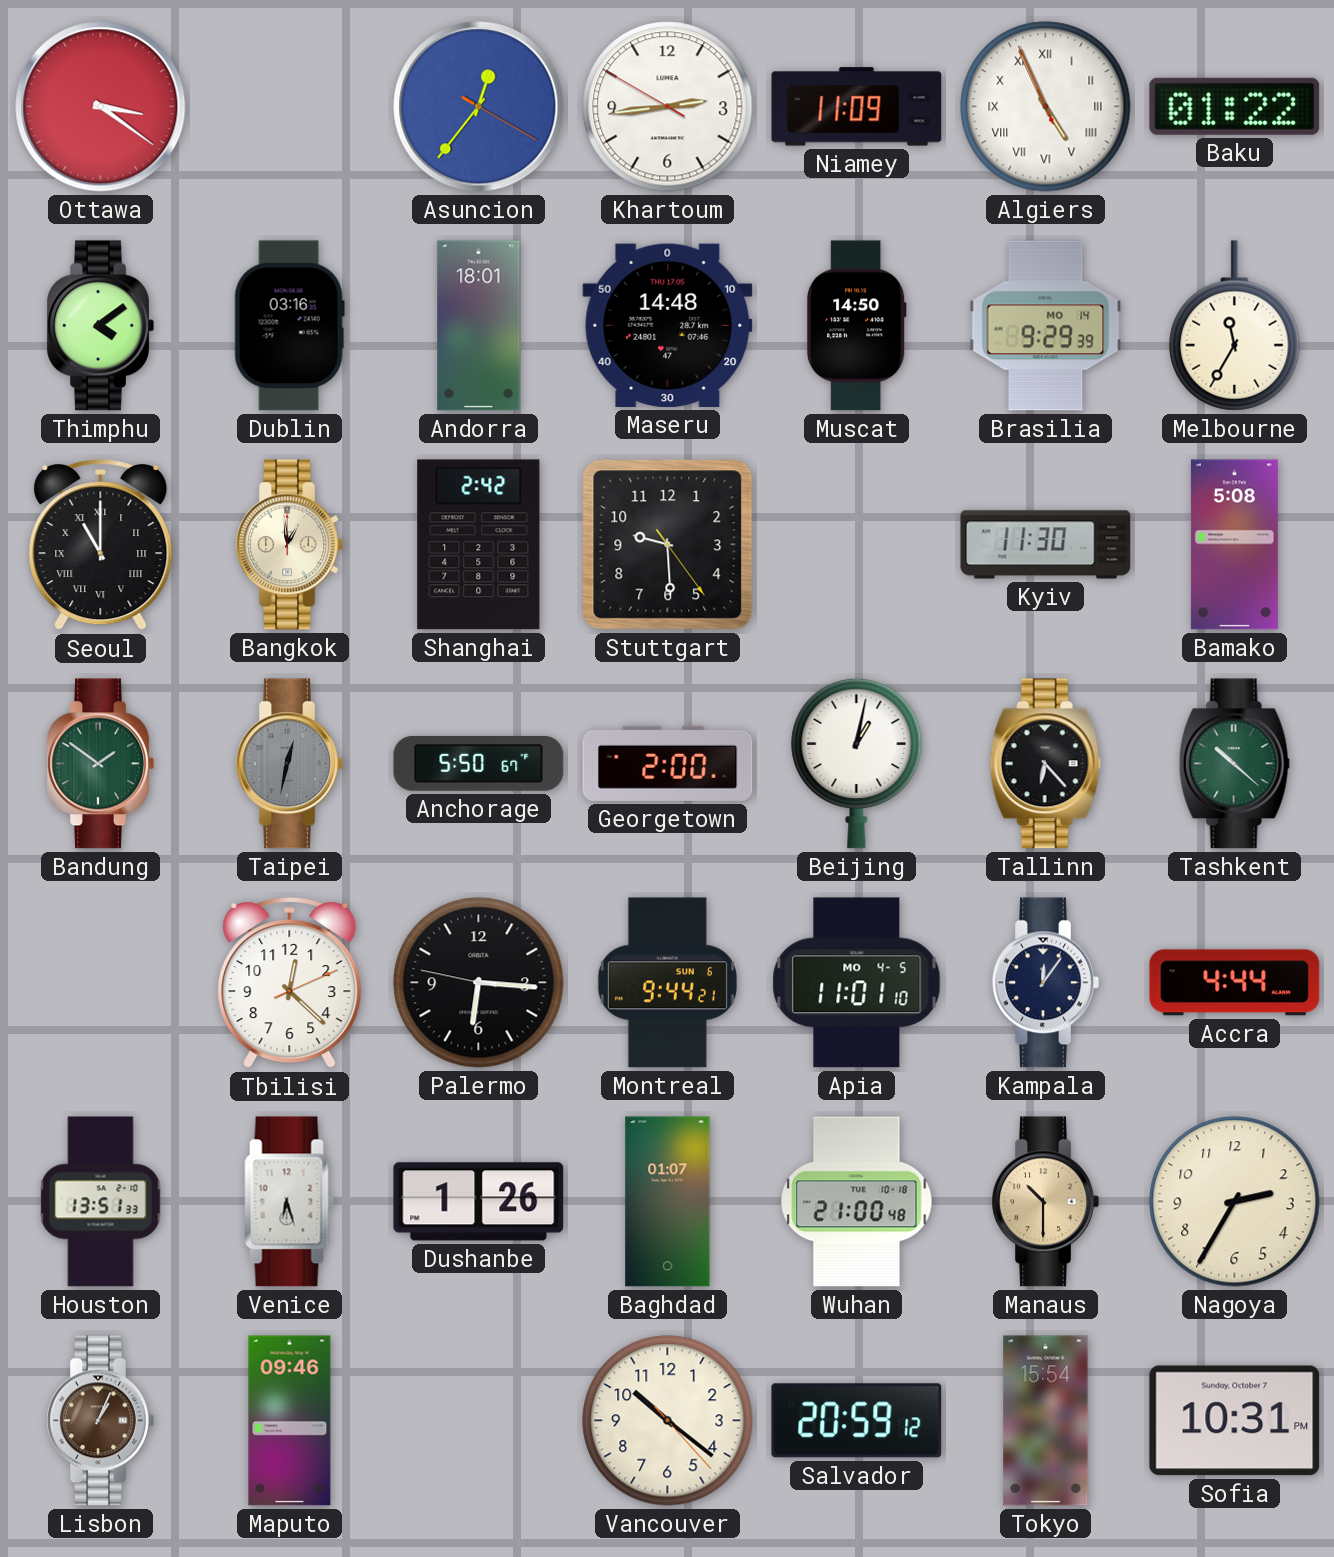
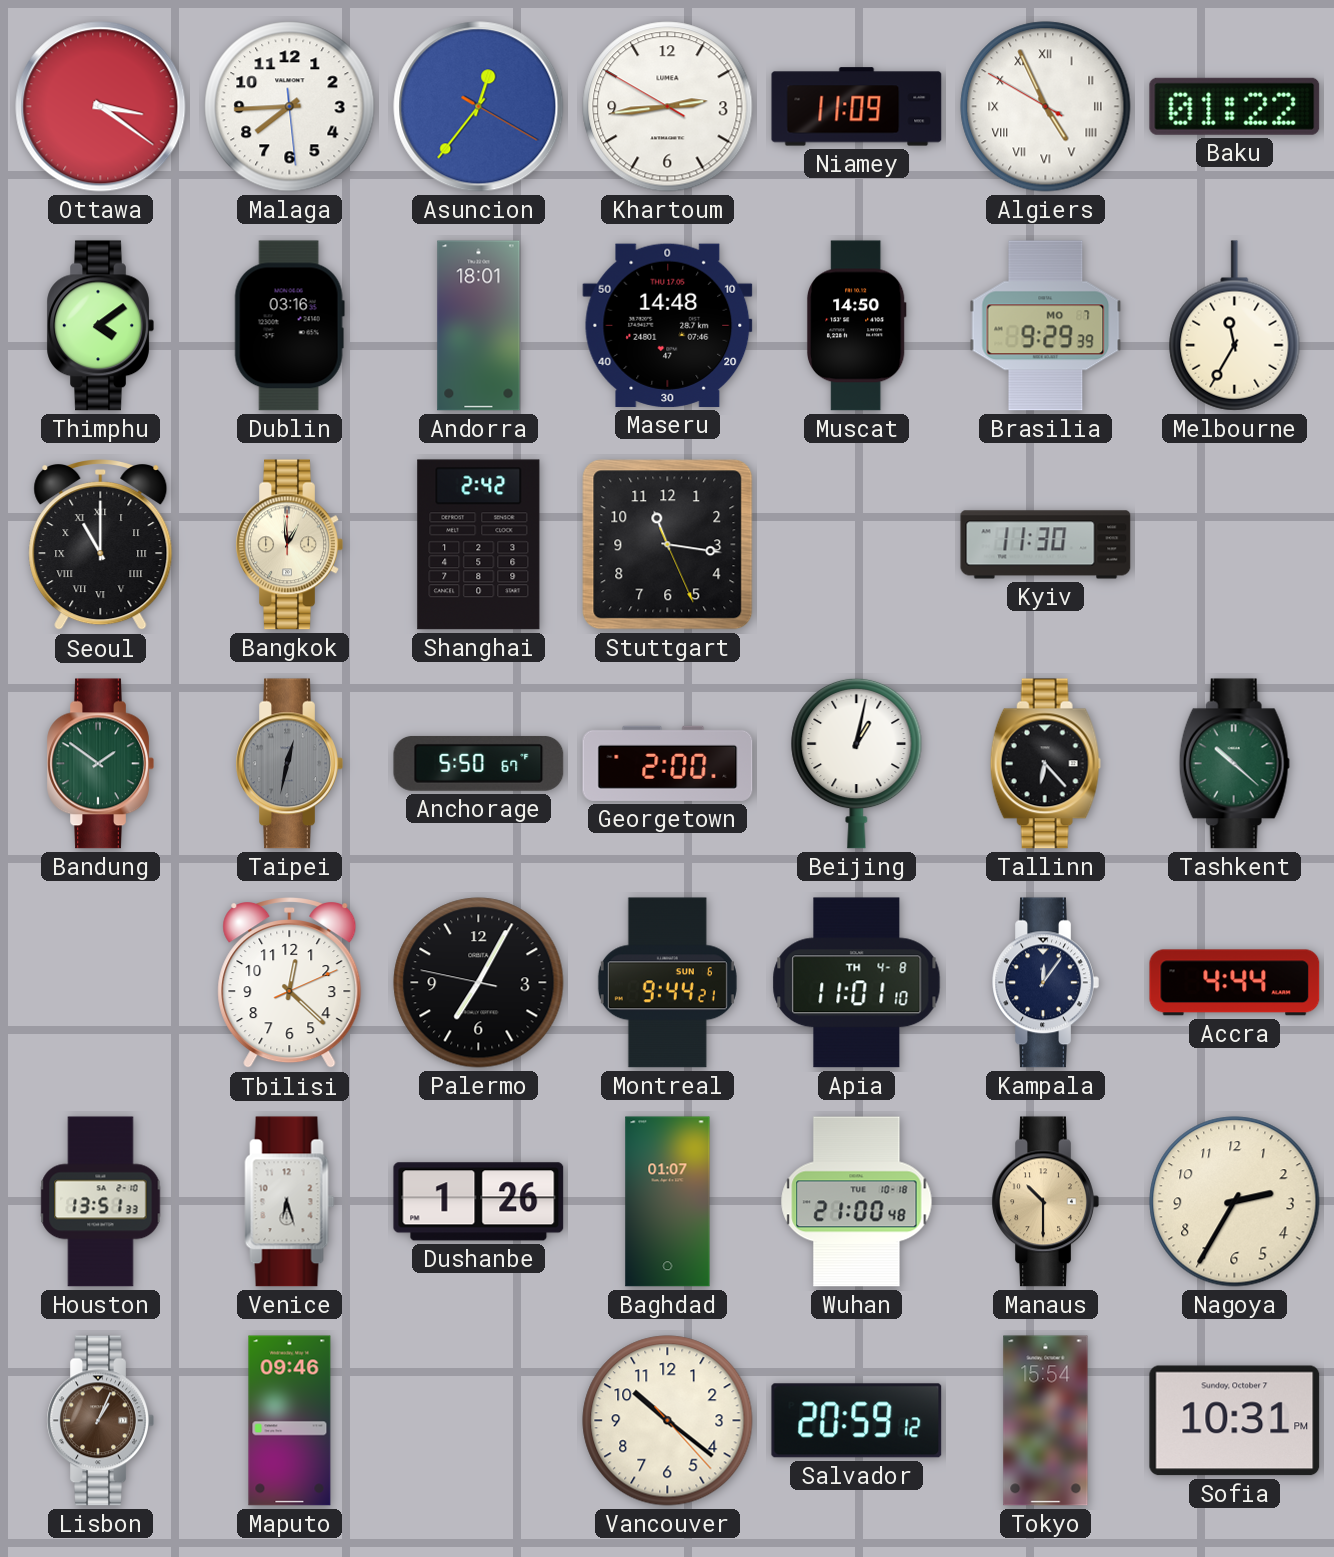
Malaga: none -> 7:44 (290, 107)
Algiers: 4:55:56 -> 4:55:50 (1046, 107)
Brasilia date: MO 14 -> MO 7 (1046, 326)
Stuttgart: 9:29 -> 11:16 (668, 545)
Bamako: 5:08 -> none (1234, 545)
Palermo: 6:15 -> 7:04 (479, 983)
Apia date: MO 4-5 -> TH 4-8 (857, 983)
